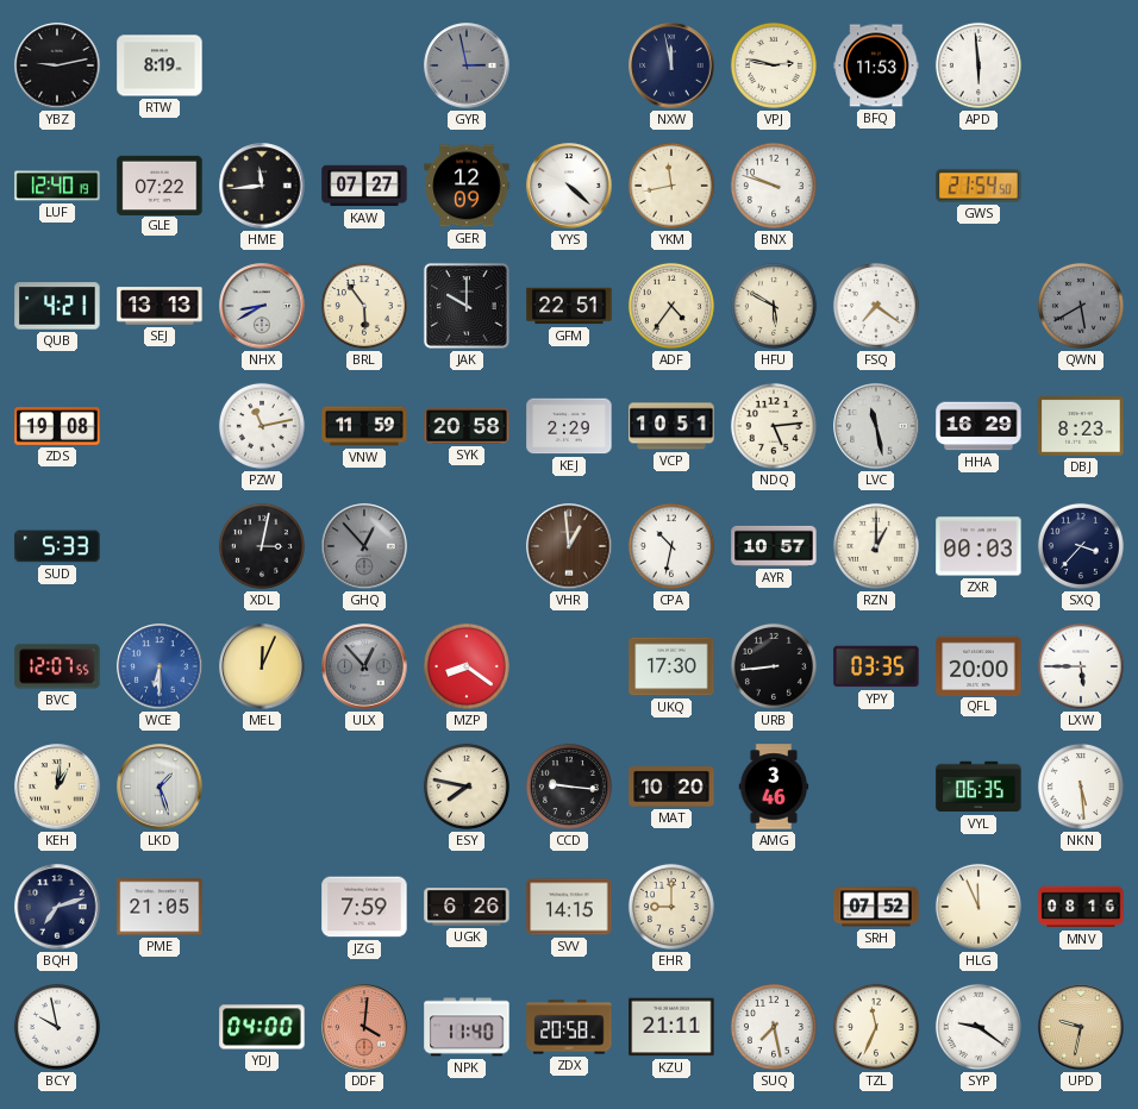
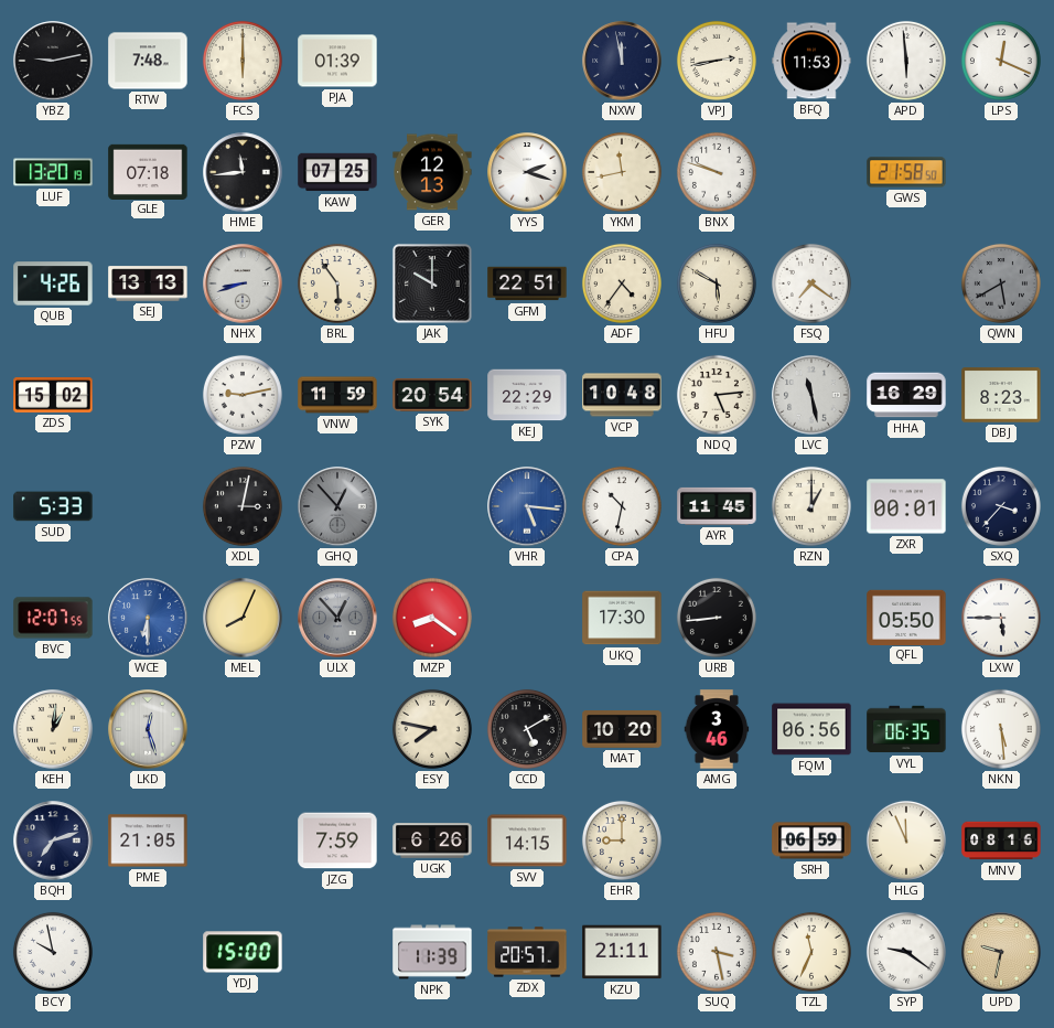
RTW: 8:19 -> 7:48 (148, 61)
FCS: none -> 6:00 (243, 61)
PJA: none -> 01:39 (337, 61)
GYR: 2:58 -> none (467, 65)
VPJ: 2:47 -> 2:43 (717, 61)
LPS: none -> 12:19 (1001, 61)
LUF: 12:40 -> 13:20 (53, 172)
GLE: 07:22 -> 07:18 (148, 171)
KAW: 07:27 -> 07:25 (337, 172)
GER: 12:09 -> 12:13 (432, 172)
YYS: 4:22 -> 2:18 (527, 172)
GWS: 21:54 -> 21:58 (906, 172)
QUB: 4:21 -> 4:26 (53, 283)
NHX: 8:40 -> 8:42 (243, 283)
ZDS: 19:08 -> 15:02 (53, 395)
PZW: 11:13 -> 9:13 (243, 395)
SYK: 20:58 -> 20:54 (432, 395)
KEJ: 2:29 -> 22:29 (527, 395)
VCP: 10:51 -> 10:48 (622, 395)
VHR: 12:59 -> 5:16 (527, 506)
VHR dial: brown -> blue (527, 506)
AYR: 10:57 -> 11:45 (717, 506)
ZXR: 00:03 -> 00:01 (906, 506)
MEL: 12:04 -> 8:04 (243, 618)
YPY: 03:35 -> none (876, 666)
QFL: 20:00 -> 05:50 (906, 617)
LKD: 1:27 -> 12:27 (148, 729)
CCD: 9:16 -> 5:10 (527, 729)
FQM: none -> 06:56 (811, 729)
SRH: 07:52 -> 06:59 (811, 840)
YDJ: 04:00 -> 15:00 (243, 952)
DDF: 4:01 -> none (364, 1027)
NPK: 11:40 -> 11:39 (432, 952)
ZDX: 20:58 -> 20:57 (527, 952)
SUQ: 7:28 -> 3:28 (717, 952)
